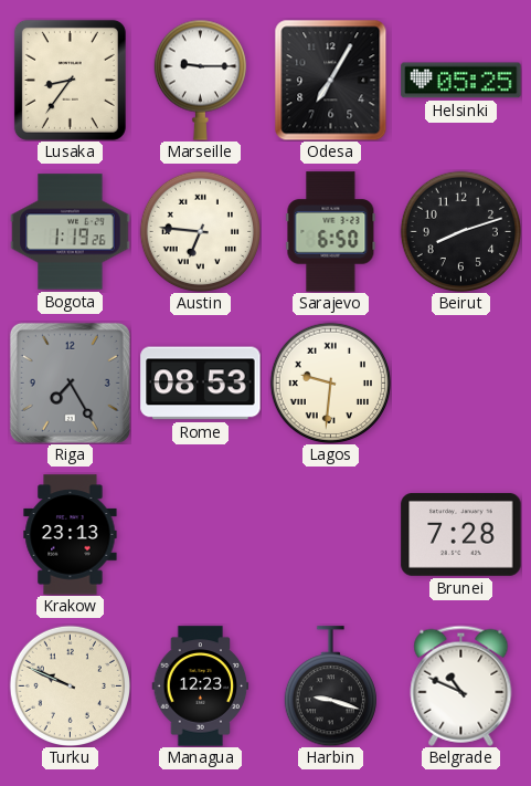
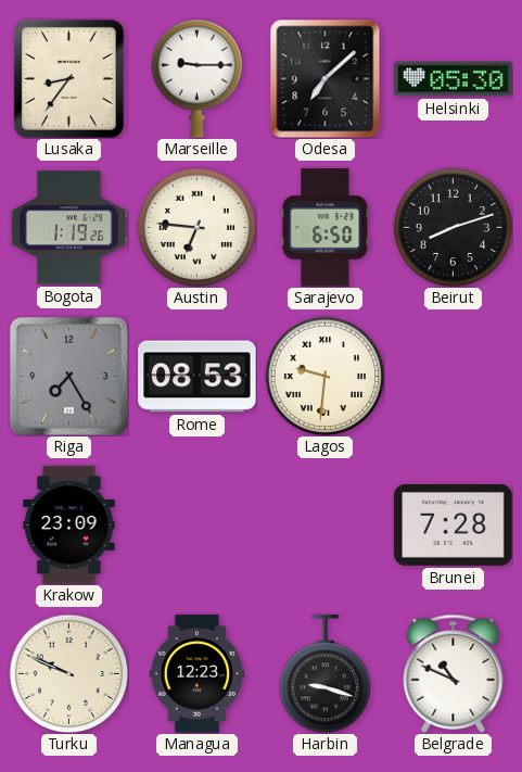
Odesa: 7:05 -> 7:08 (326, 78)
Helsinki: 05:25 -> 05:30 (454, 79)
Krakow: 23:13 -> 23:09 (69, 526)
